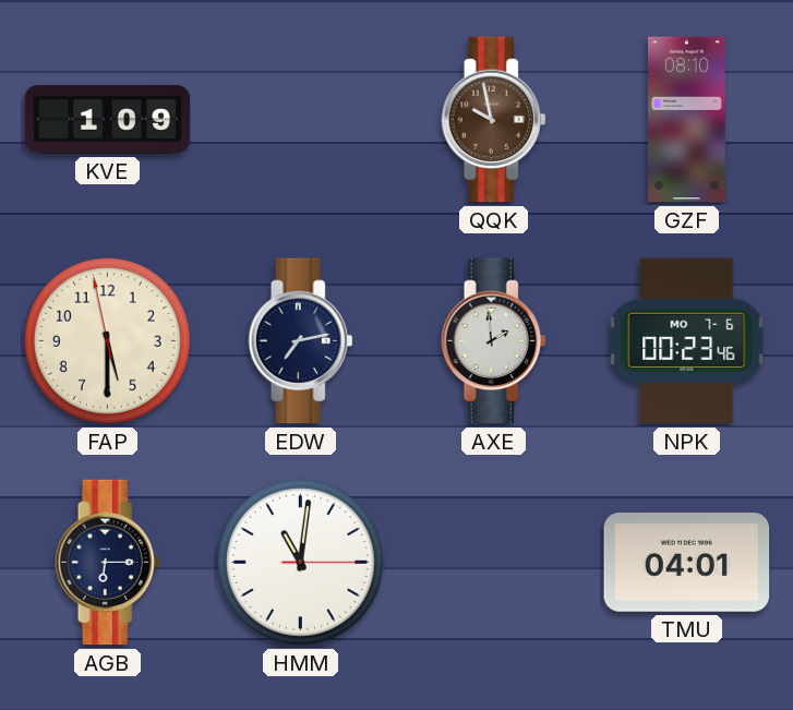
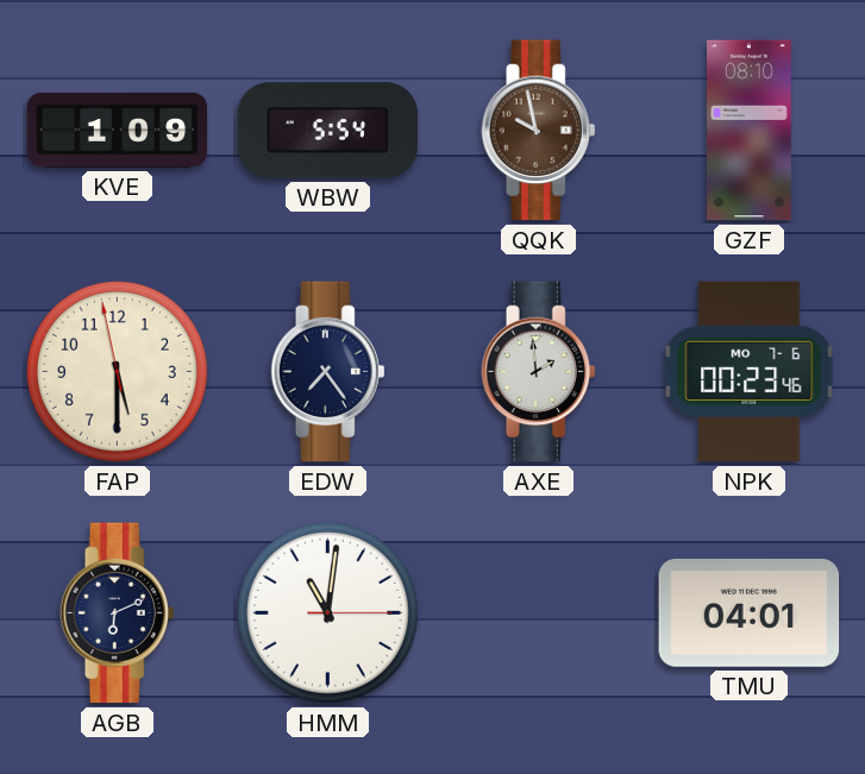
WBW: none -> 5:54 (328, 131)
EDW: 7:13 -> 7:24 (328, 372)
AGB: 6:15 -> 6:11 (118, 613)
